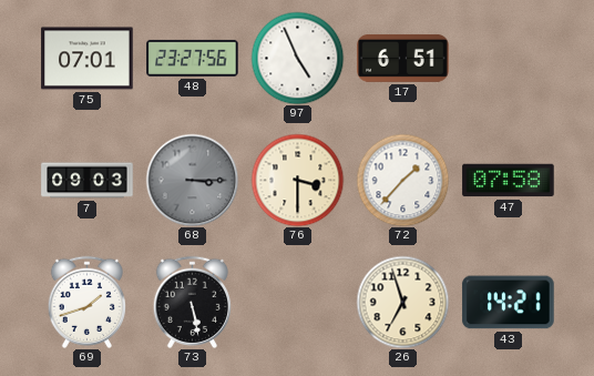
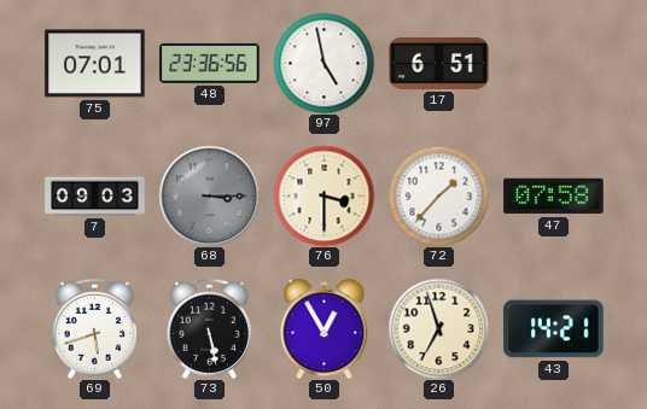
48: 23:27 -> 23:36 (210, 63)
97: 4:56 -> 4:58 (323, 63)
69: 1:42 -> 5:42 (94, 328)
50: none -> 12:55 (325, 329)
